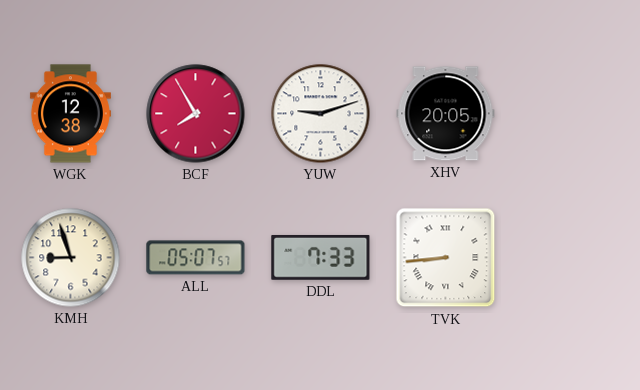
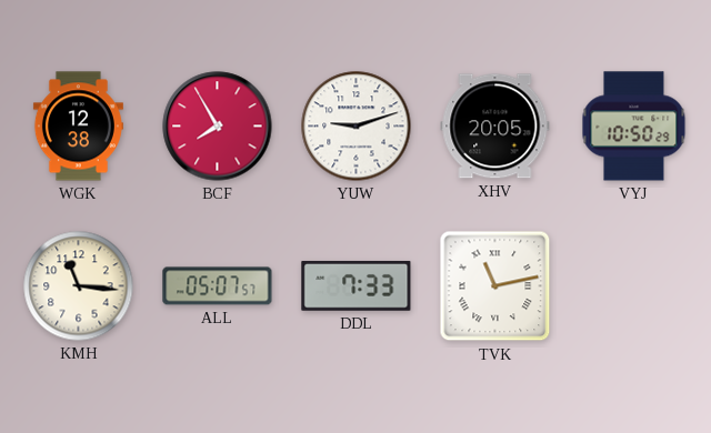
VYJ: none -> 10:50 (634, 127)
KMH: 8:57 -> 11:16 (79, 286)
TVK: 8:44 -> 11:13 (495, 286)
